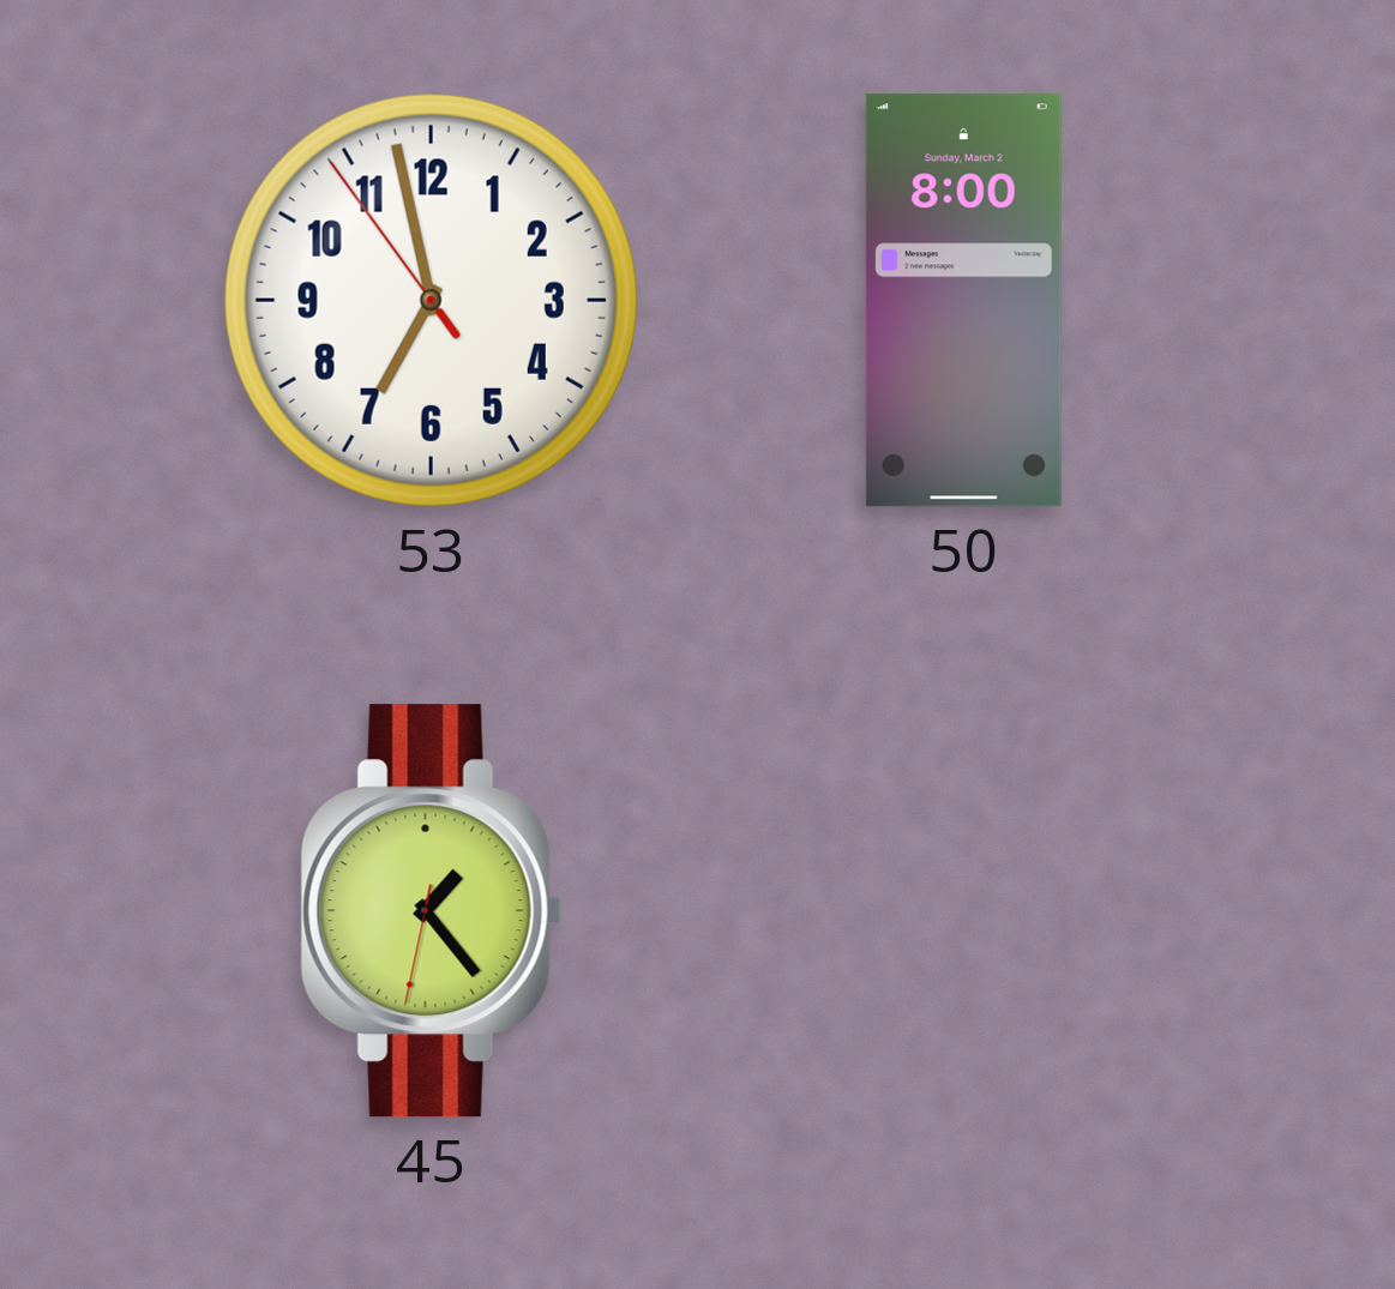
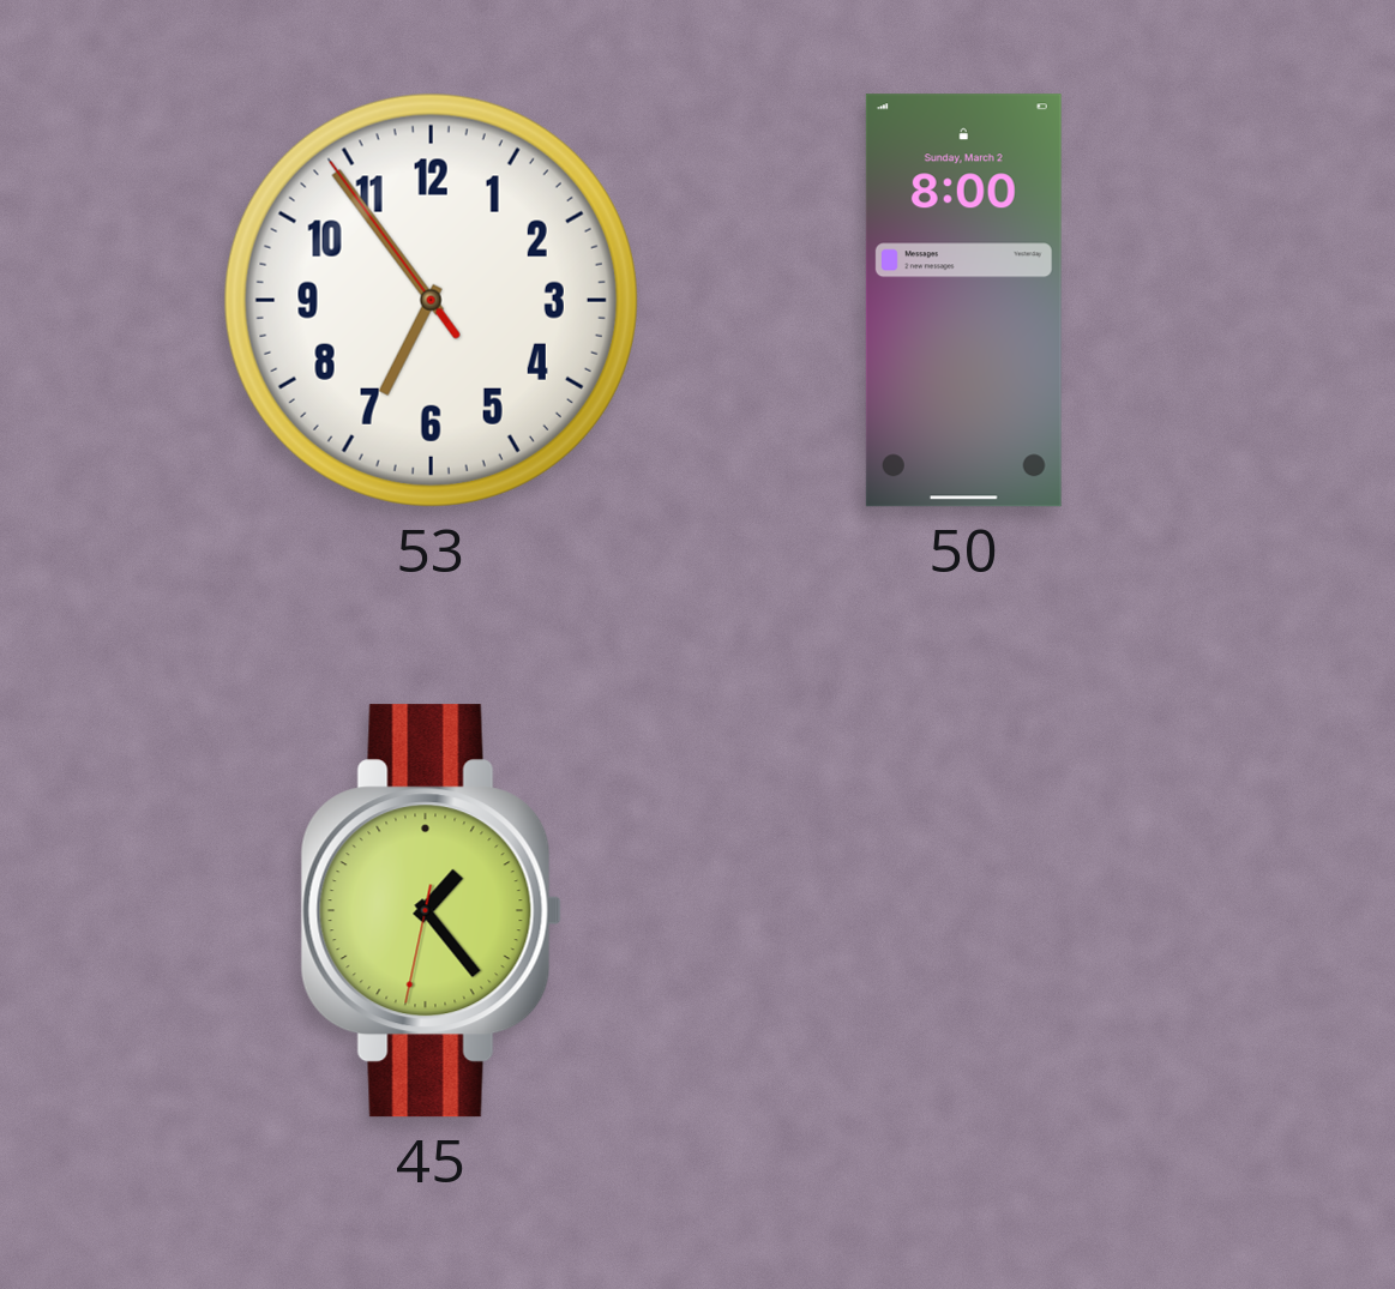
53: 6:57 -> 6:53 (431, 300)
